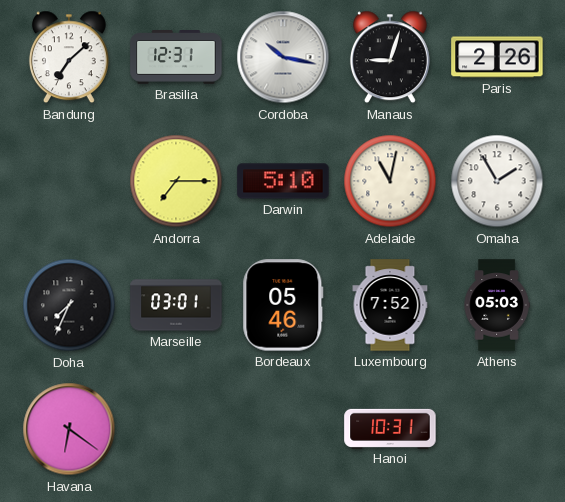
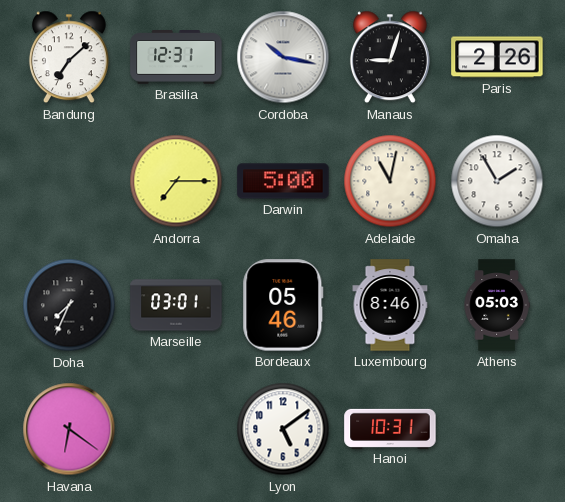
Darwin: 5:10 -> 5:00 (283, 181)
Luxembourg: 7:52 -> 8:46 (390, 305)
Lyon: none -> 5:09 (283, 429)
